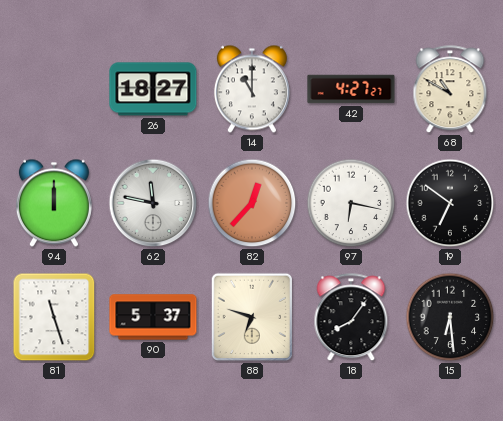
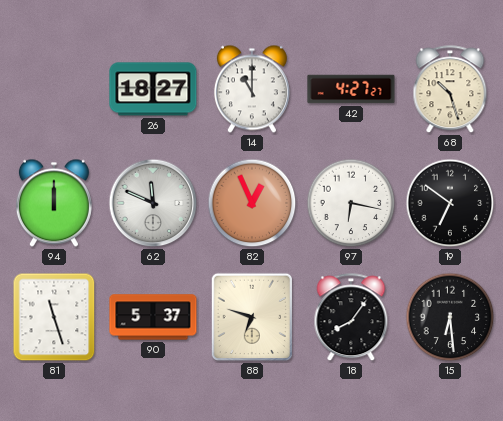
68: 10:50 -> 10:27 (450, 90)
62: 11:47 -> 11:49 (153, 203)
82: 12:37 -> 12:56 (252, 203)
